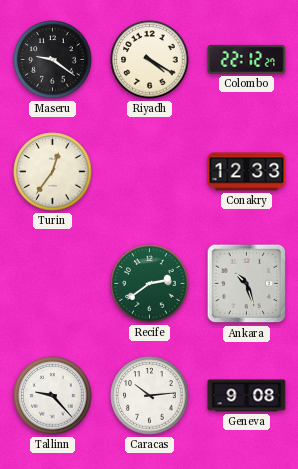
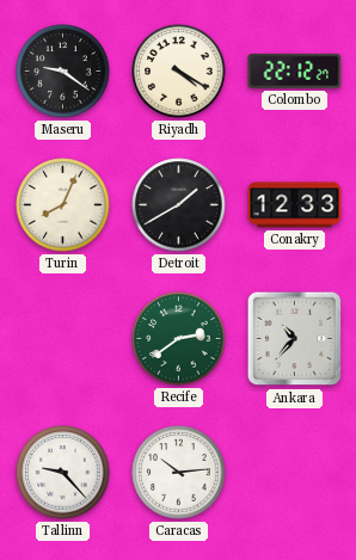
Turin: 12:36 -> 8:04 (63, 205)
Detroit: none -> 1:40 (179, 205)
Ankara: 10:27 -> 10:37 (295, 339)
Geneva: 9:08 -> none (247, 396)
